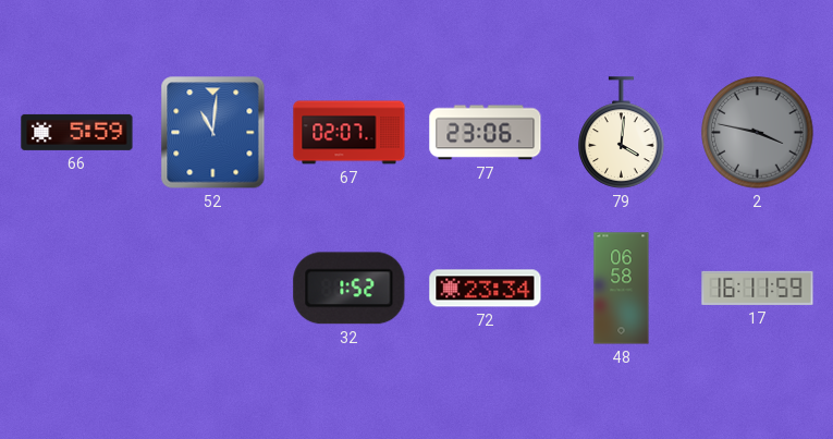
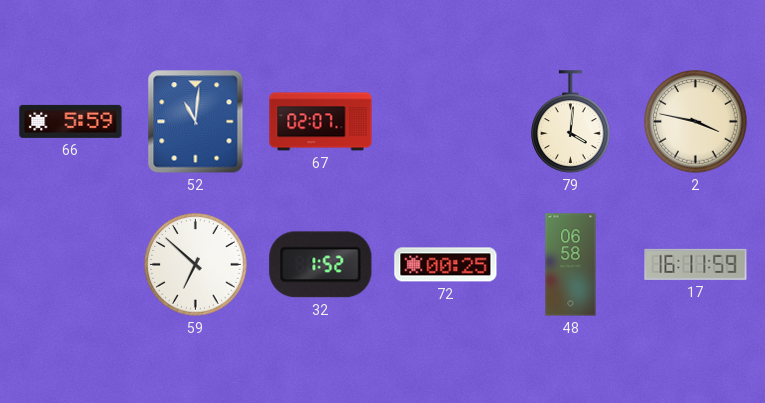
77: 23:06 -> none (486, 133)
2 dial: grey -> cream (696, 122)
59: none -> 6:52 (196, 265)
72: 23:34 -> 00:25 (446, 265)
